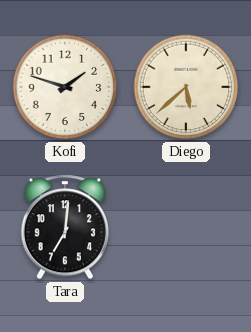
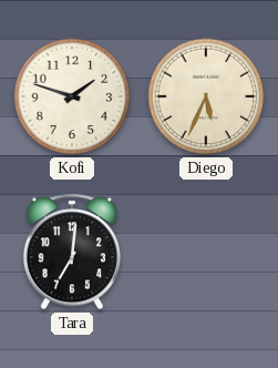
Diego: 5:38 -> 5:34 (206, 96)
